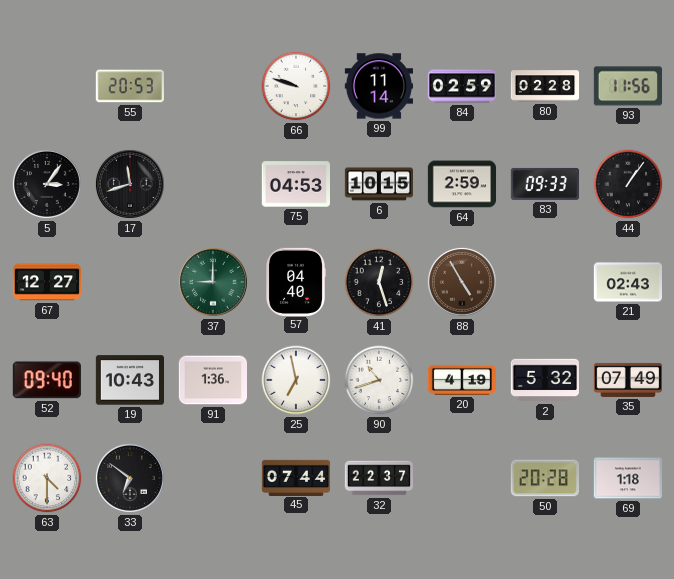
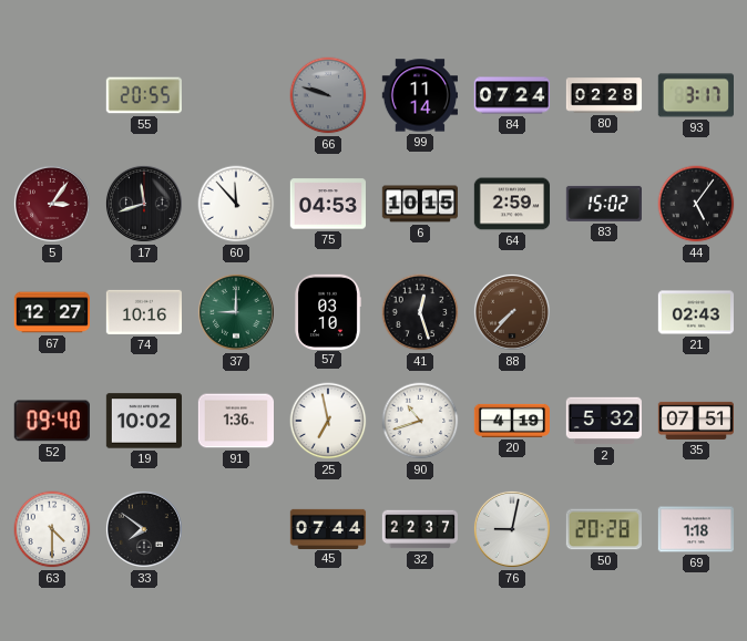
55: 20:53 -> 20:55 (143, 95)
66 dial: white -> grey (328, 95)
84: 02:59 -> 07:24 (512, 95)
93: 11:56 -> 3:17 (695, 95)
5 dial: black -> burgundy (52, 204)
60: none -> 11:53 (236, 204)
83: 09:33 -> 15:02 (603, 204)
44: 1:06 -> 5:06 (696, 204)
74: none -> 10:16 (143, 312)
57: 04:40 -> 03:10 (328, 311)
88: 4:55 -> 7:37 (512, 312)
19: 10:43 -> 10:02 (143, 421)
35: 07:49 -> 07:51 (695, 421)
33: 6:51 -> 7:51 (144, 529)
76: none -> 9:02 (512, 529)
